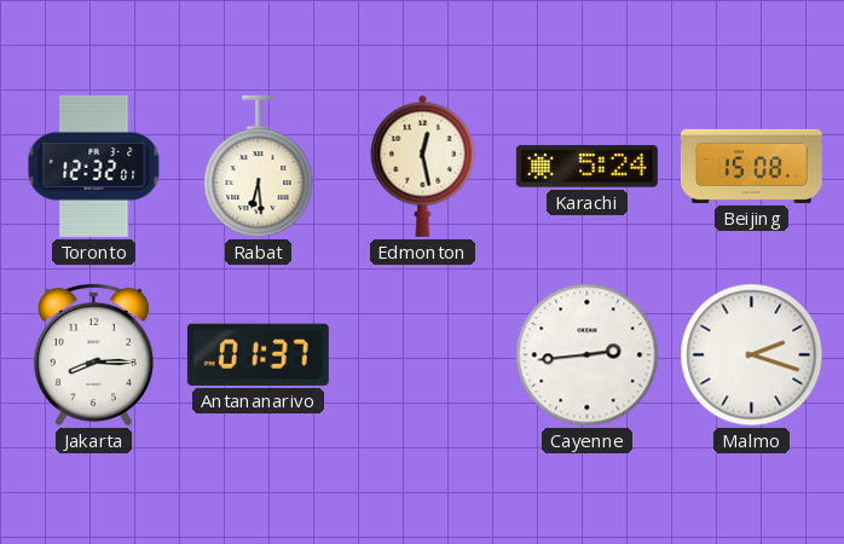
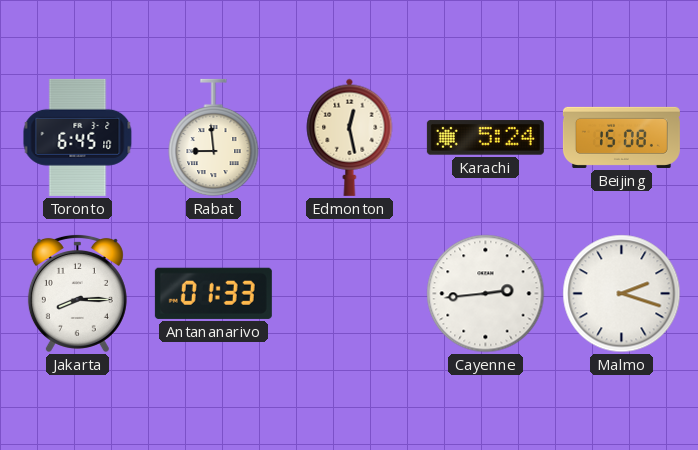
Toronto: 12:32 -> 6:45 (78, 137)
Rabat: 6:29 -> 8:59 (214, 138)
Antananarivo: 01:37 -> 01:33 (213, 293)
